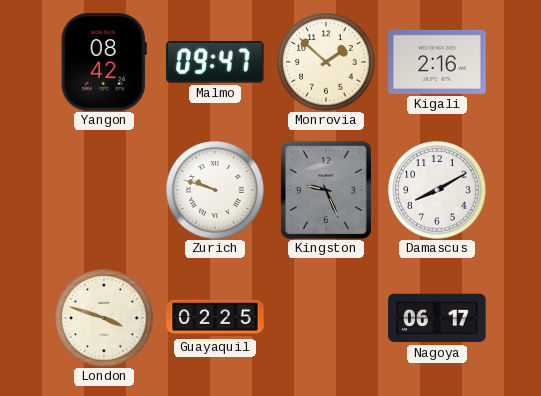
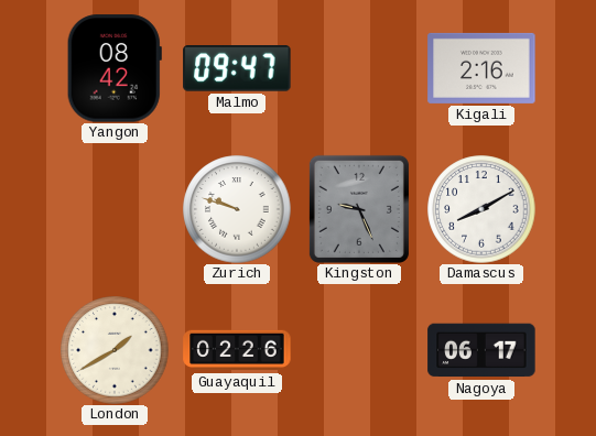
Monrovia: 1:52 -> none (326, 62)
London: 3:48 -> 1:40 (115, 350)
Guayaquil: 02:25 -> 02:26 (237, 350)
